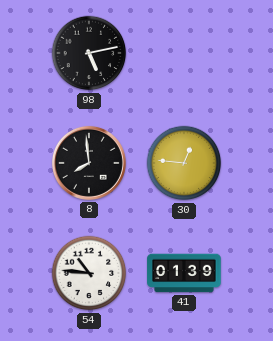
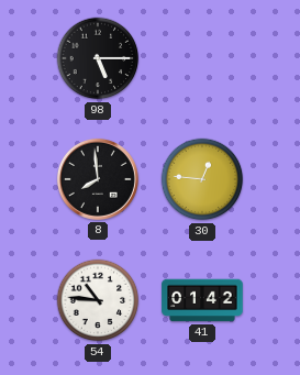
98: 5:13 -> 5:15 (98, 58)
41: 01:39 -> 01:42 (202, 300)
